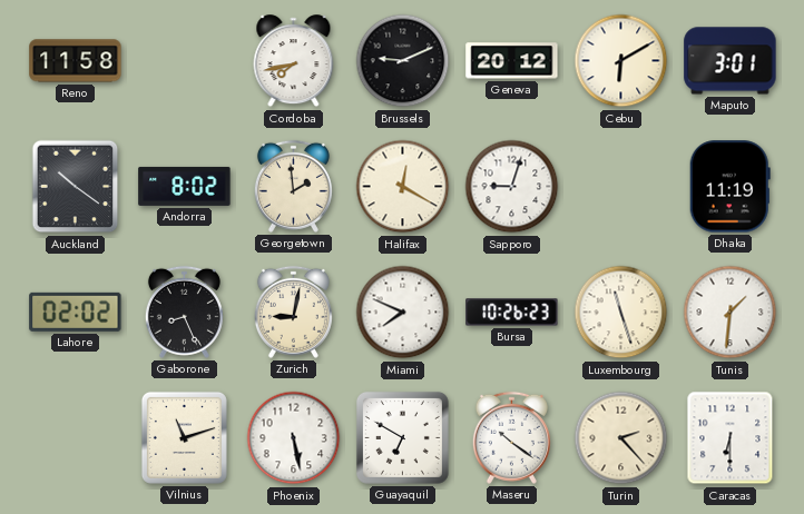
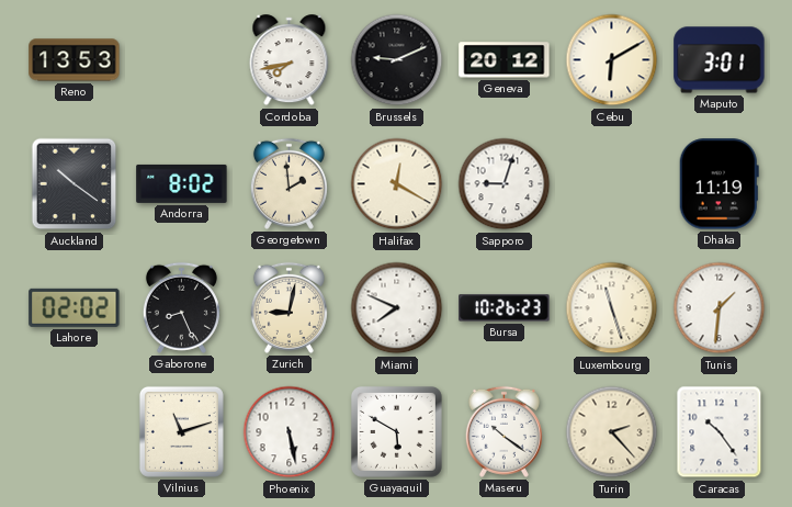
Reno: 11:58 -> 13:53 (75, 60)
Guayaquil: 6:50 -> 5:50 (396, 431)
Caracas: 6:30 -> 10:24 (720, 432)
